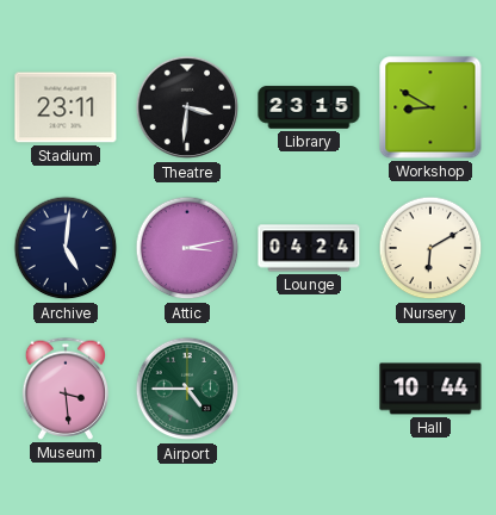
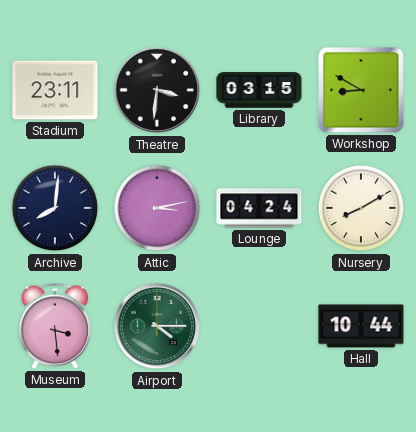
Library: 23:15 -> 03:15 (259, 90)
Archive: 5:01 -> 8:01 (55, 208)
Nursery: 6:10 -> 8:10 (361, 208)
Airport: 4:45 -> 4:15 (157, 326)
